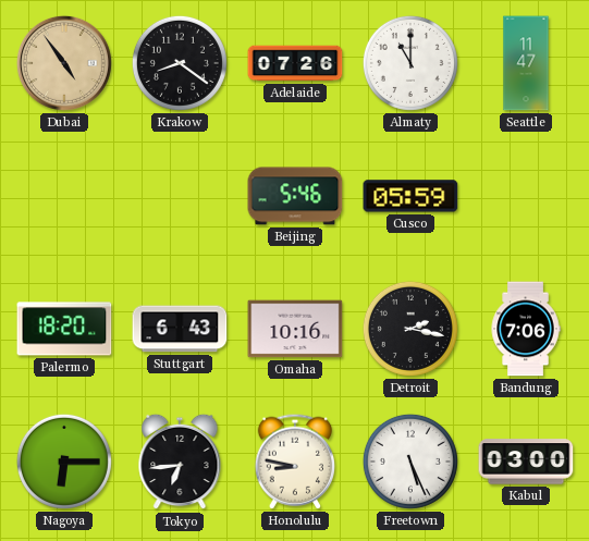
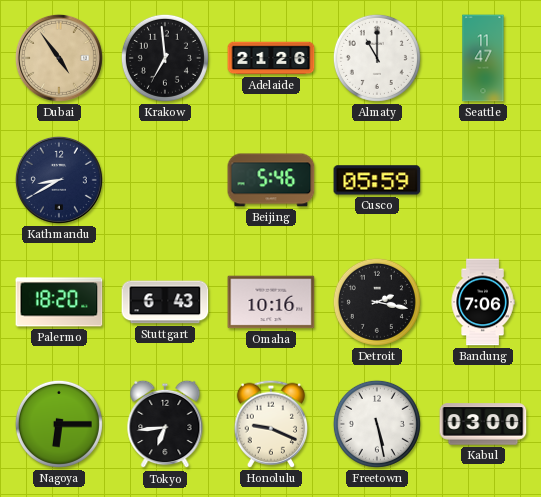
Krakow: 8:21 -> 6:59 (165, 58)
Adelaide: 07:26 -> 21:26 (271, 58)
Kathmandu: none -> 8:40 (59, 180)
Honolulu: 8:47 -> 9:19 (270, 424)
Freetown: 5:26 -> 5:28 (377, 424)
